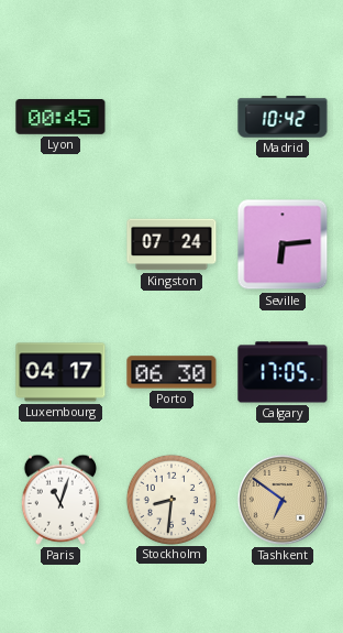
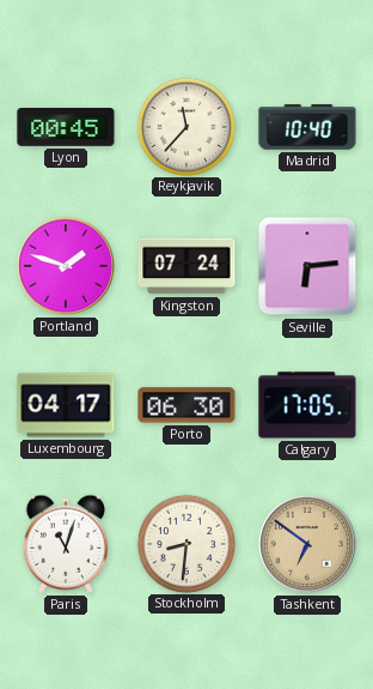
Reykjavik: none -> 11:37 (185, 126)
Madrid: 10:42 -> 10:40 (307, 127)
Portland: none -> 1:48 (66, 266)
